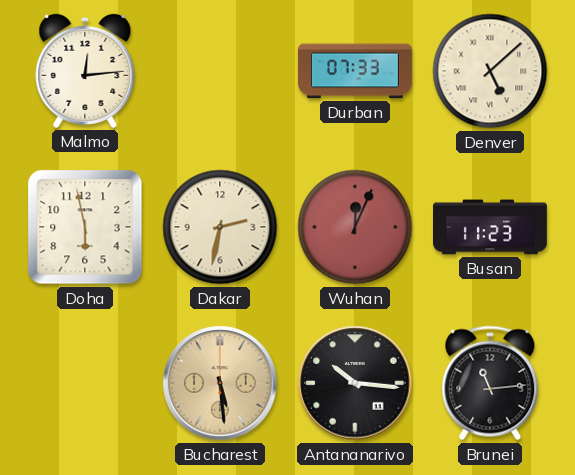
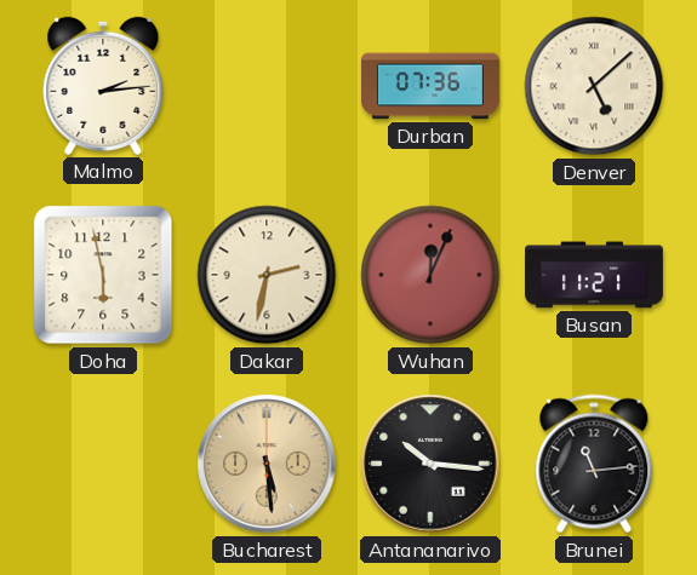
Malmo: 12:14 -> 2:14 (103, 86)
Durban: 07:33 -> 07:36 (430, 86)
Busan: 11:23 -> 11:21 (595, 275)
